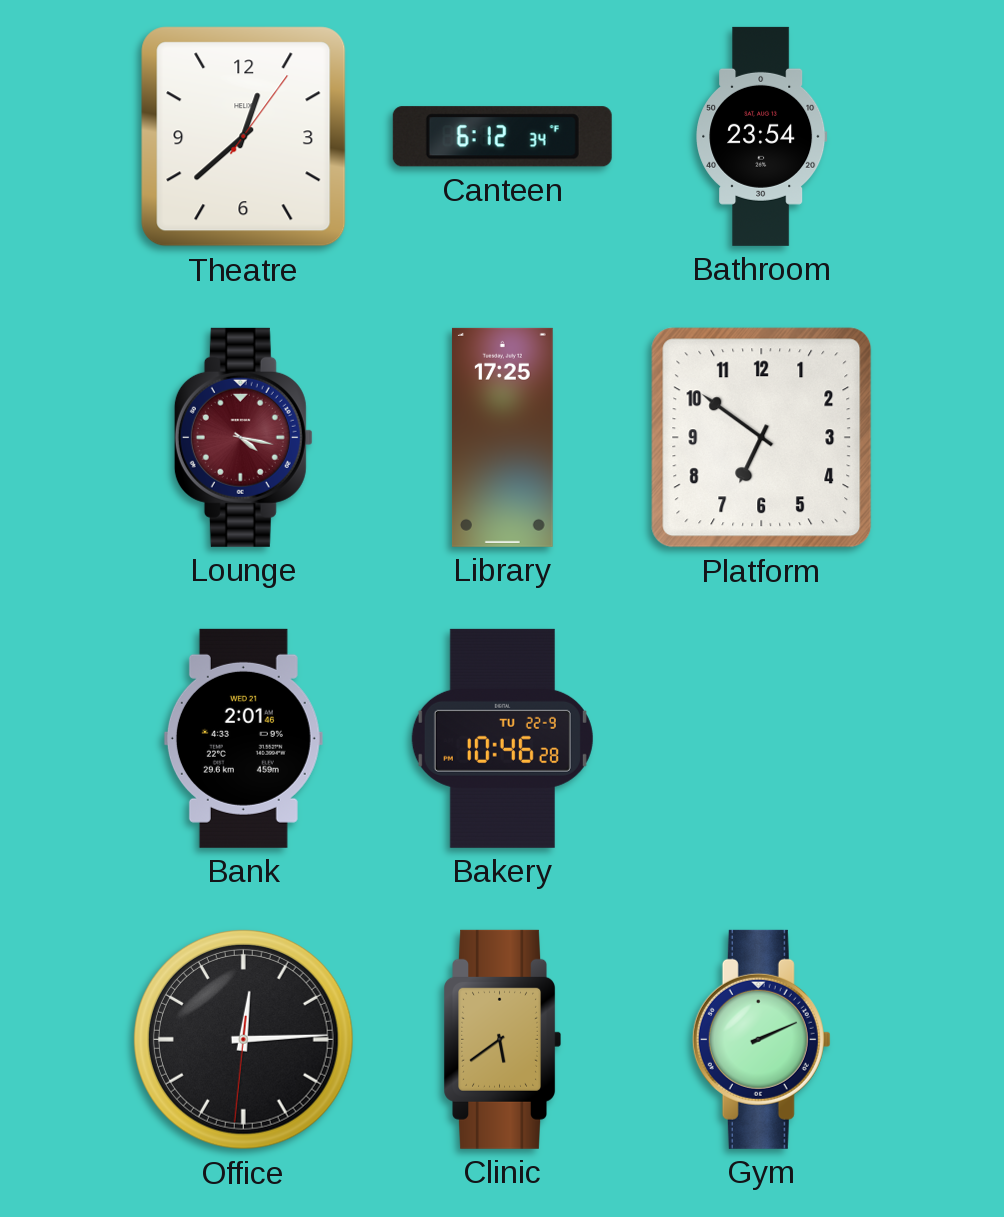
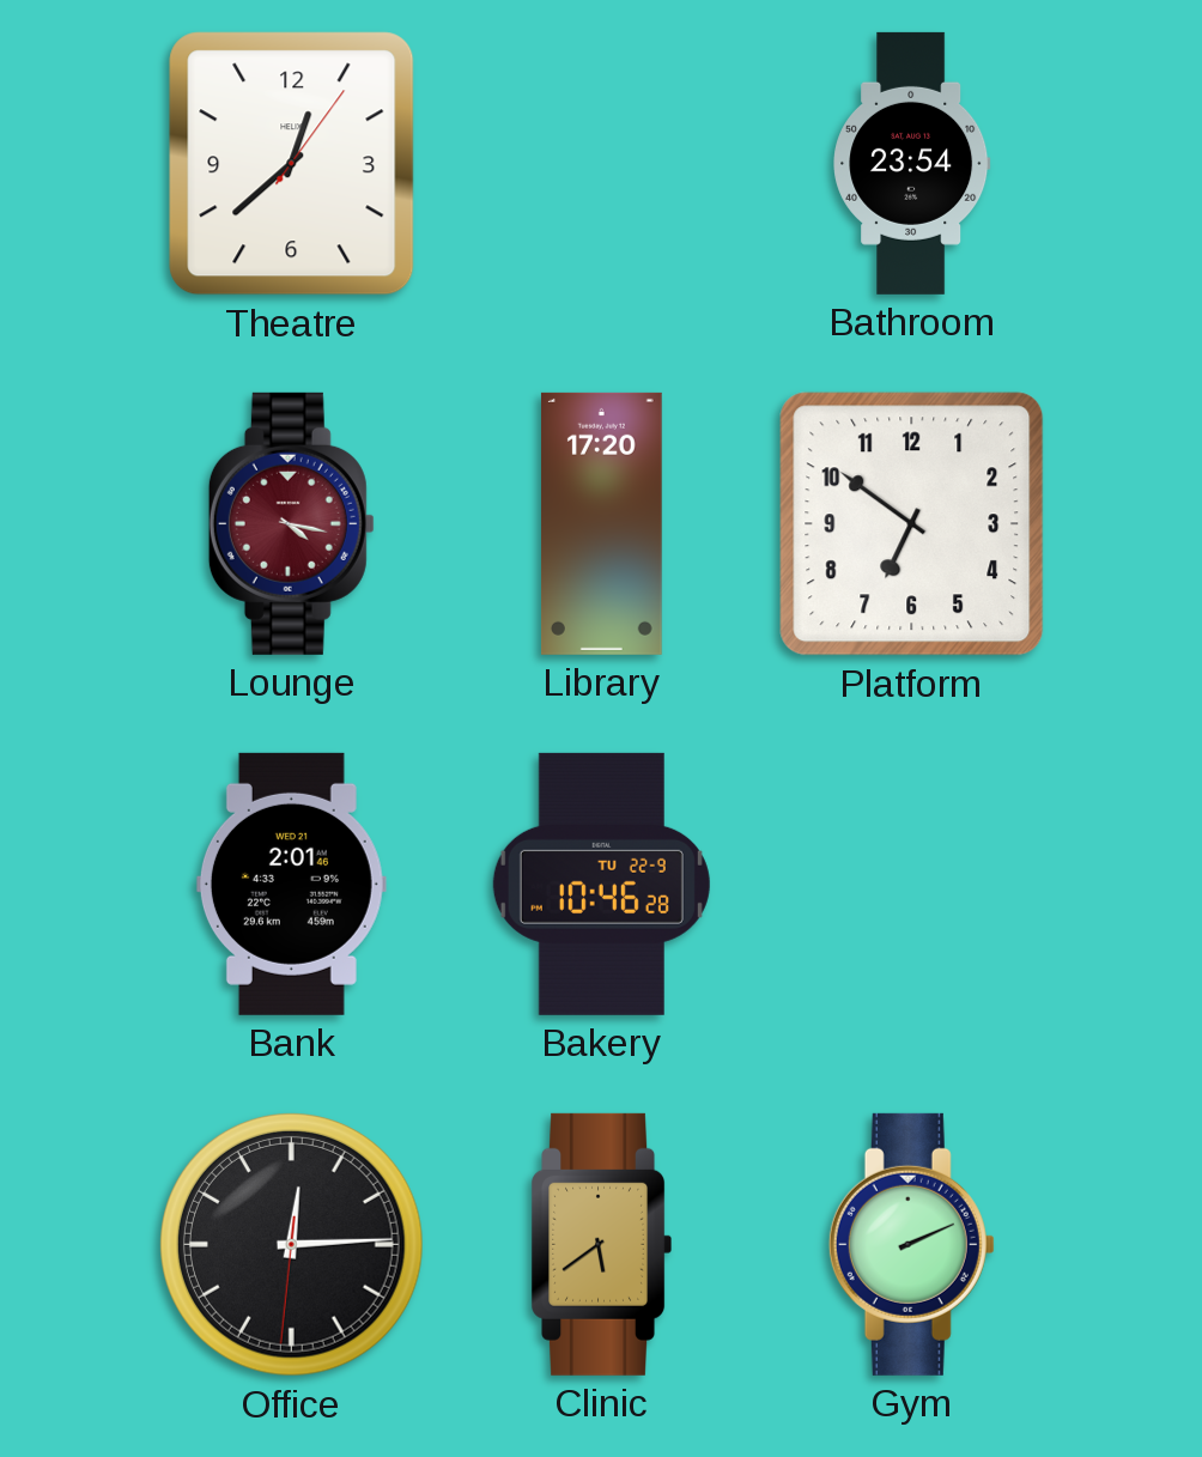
Canteen: 6:12 -> none (502, 137)
Library: 17:25 -> 17:20 (601, 523)
